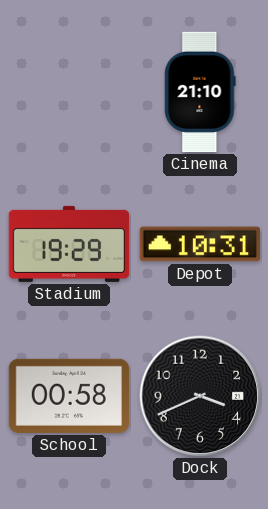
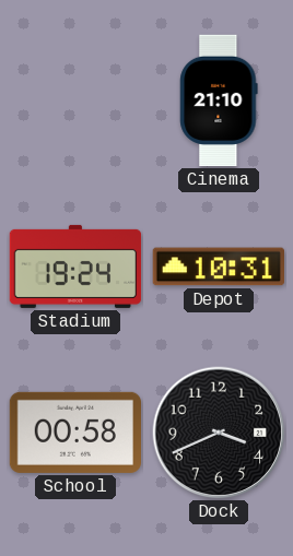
Stadium: 19:29 -> 19:24 (75, 267)
